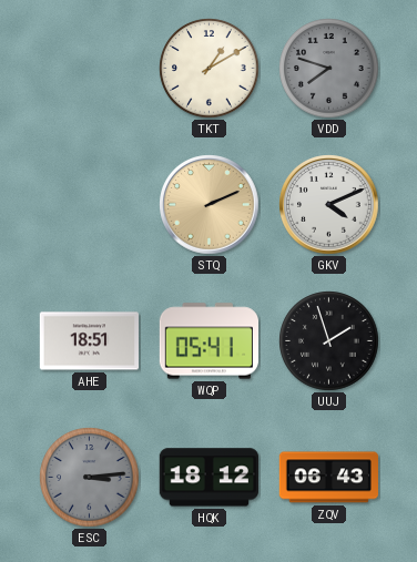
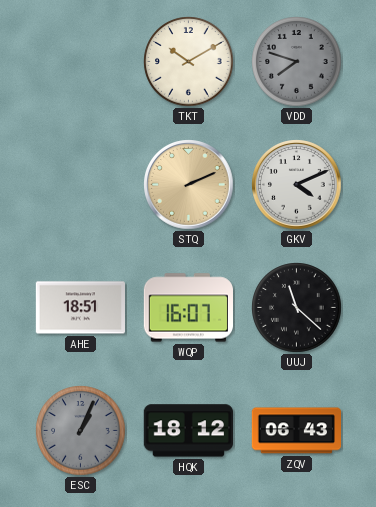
TKT: 1:10 -> 10:10 (189, 62)
WQP: 05:41 -> 16:07 (188, 308)
UUJ: 1:57 -> 11:22 (297, 308)
ESC: 3:14 -> 1:04 (81, 431)
